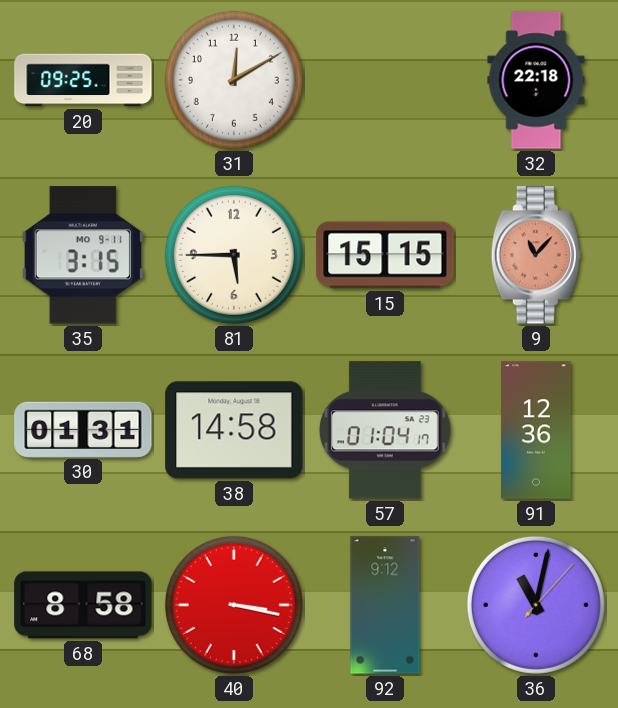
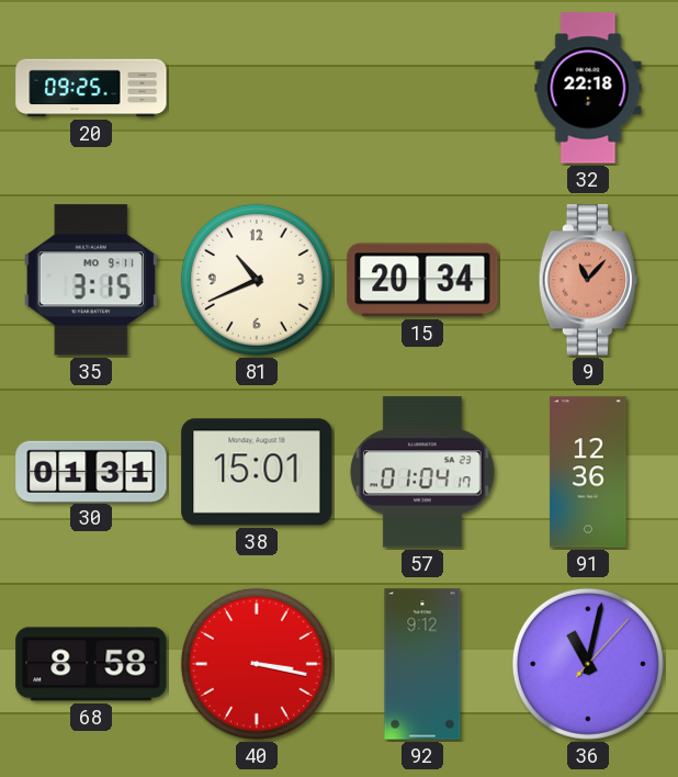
31: 12:10 -> none (234, 80)
81: 5:45 -> 10:41 (257, 280)
15: 15:15 -> 20:34 (422, 280)
38: 14:58 -> 15:01 (257, 472)
